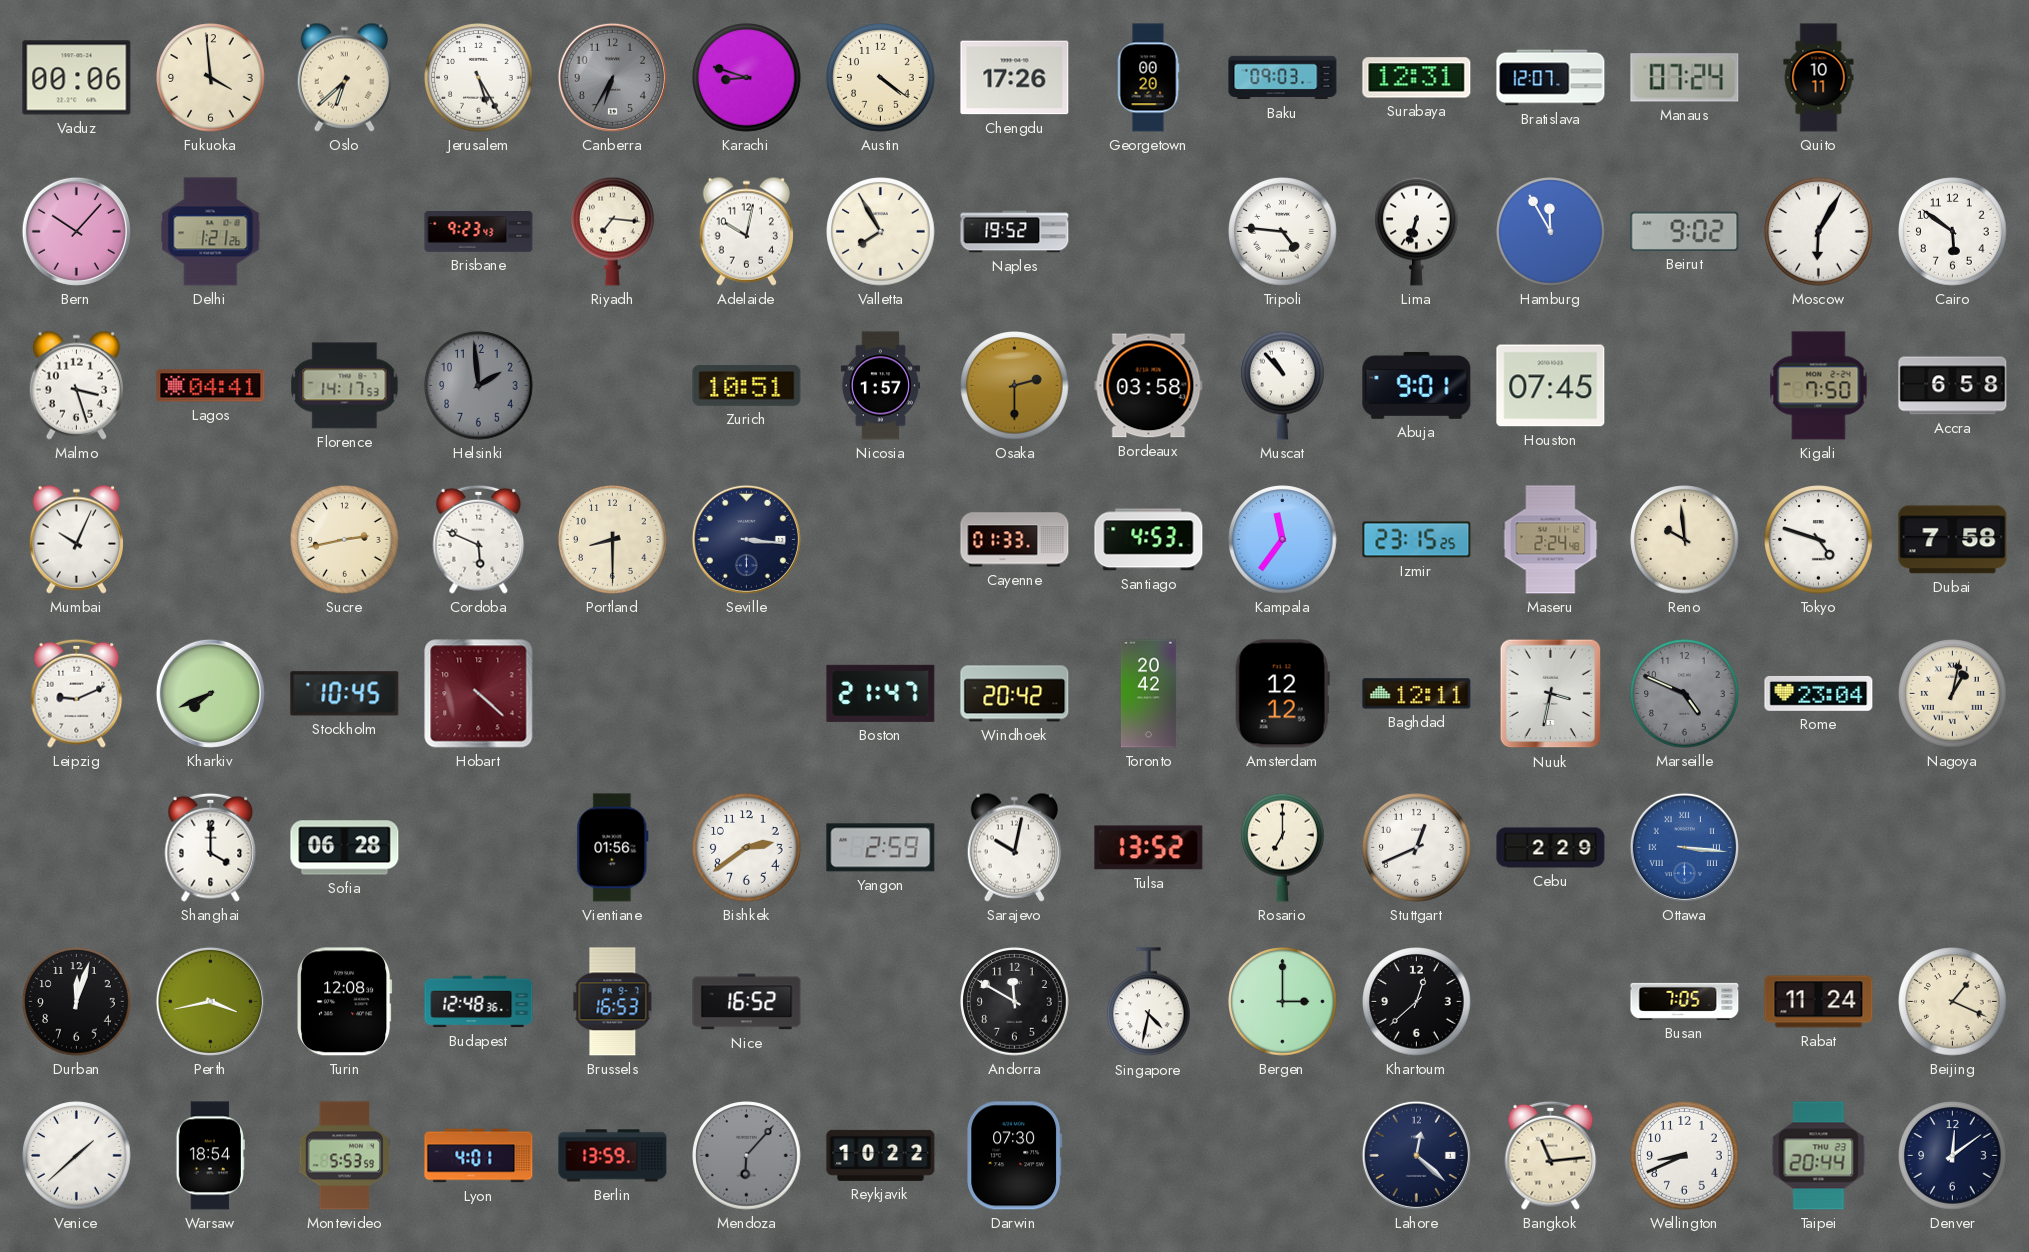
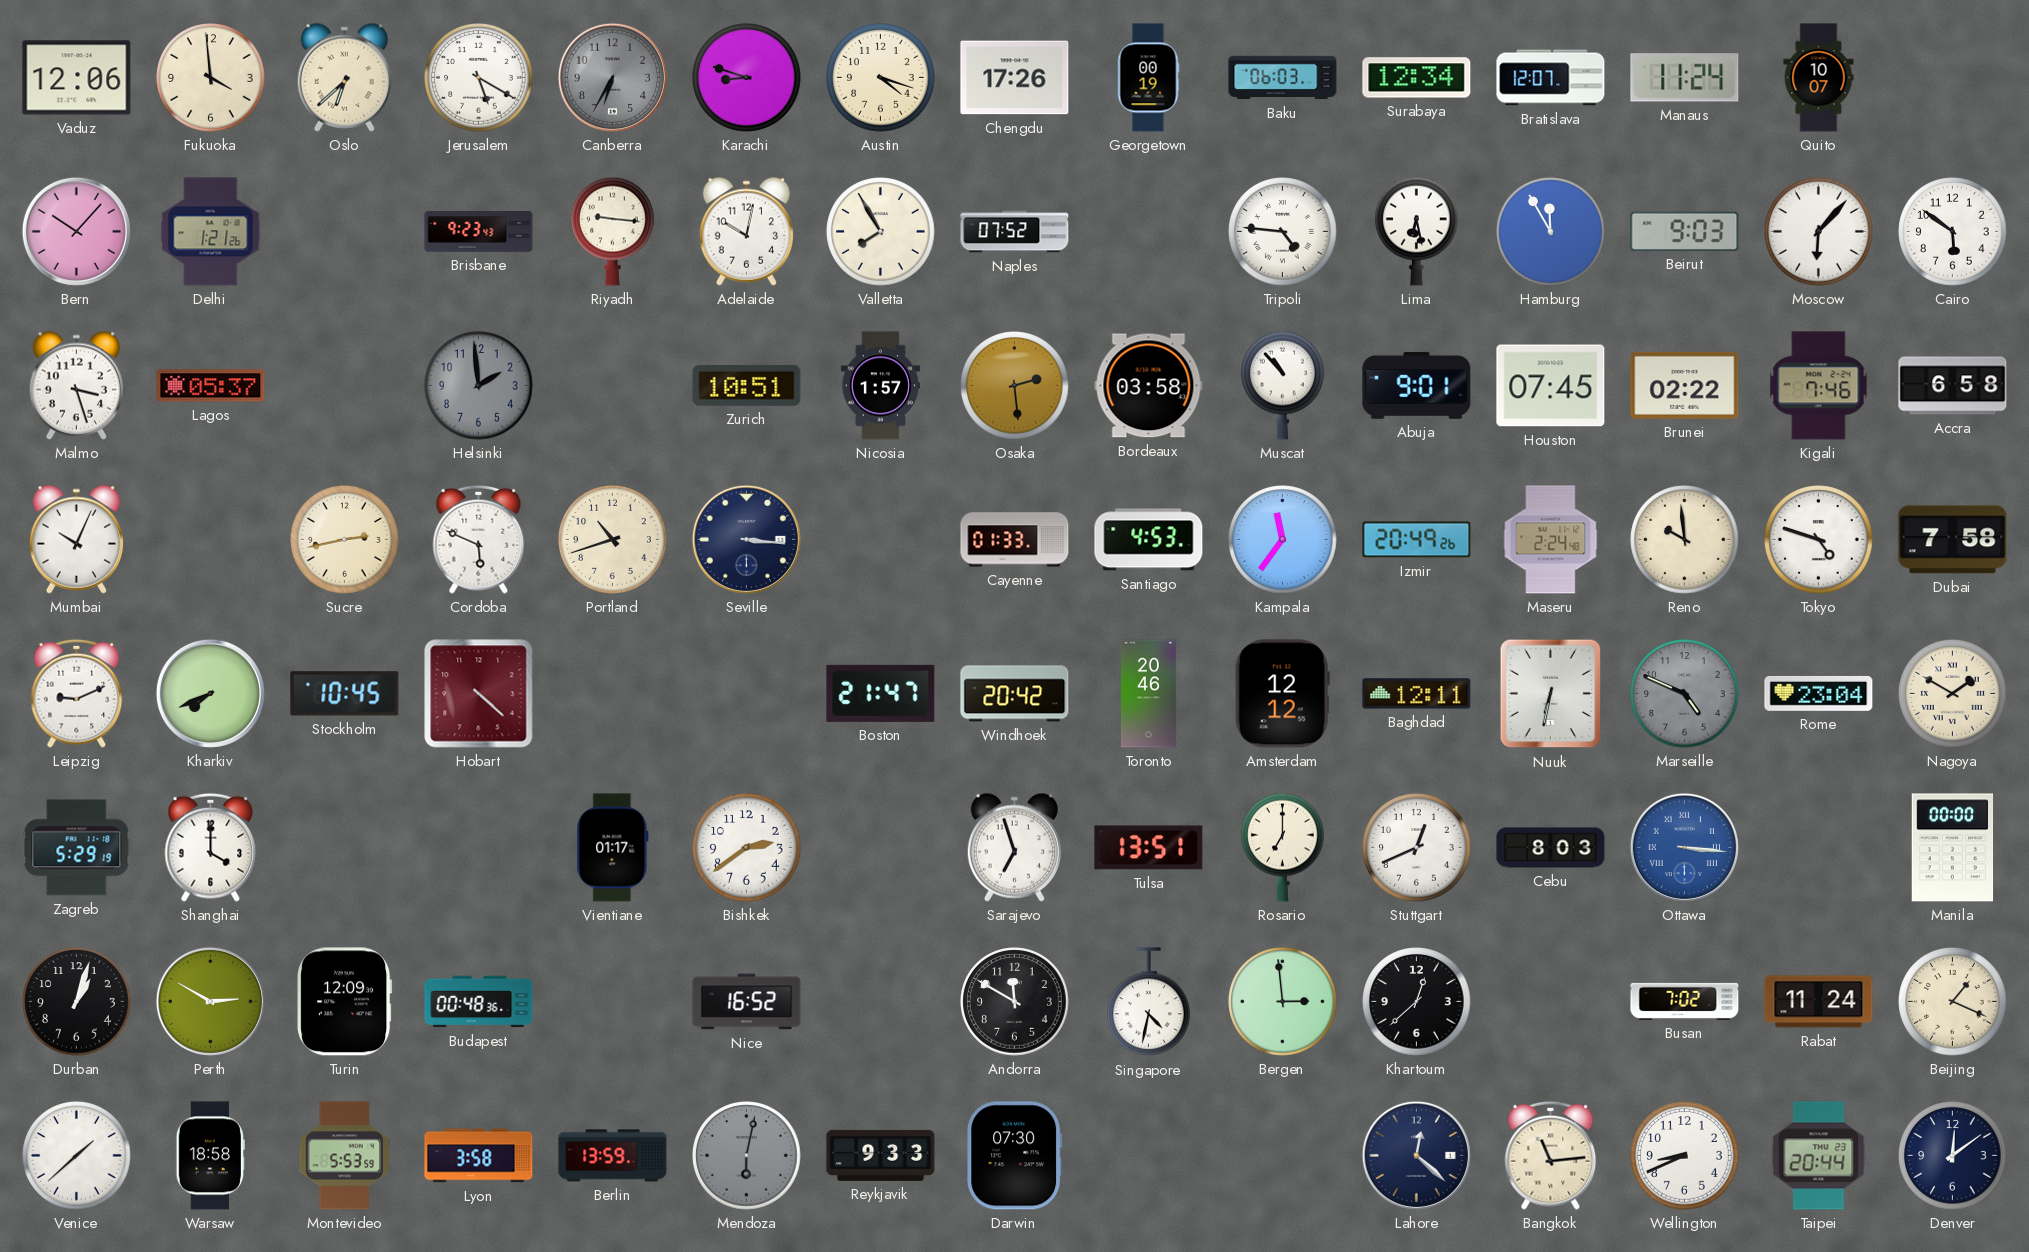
Vaduz: 00:06 -> 12:06 (77, 78)
Jerusalem: 5:25 -> 5:20 (479, 78)
Austin: 4:21 -> 4:18 (881, 78)
Georgetown: 00:20 -> 00:19 (1148, 78)
Baku: 09:03 -> 06:03 (1283, 78)
Surabaya: 12:31 -> 12:34 (1417, 78)
Manaus: 07:24 -> 11:24 (1685, 78)
Quito: 10:11 -> 10:07 (1819, 78)
Riyadh: 7:16 -> 9:16 (613, 231)
Naples: 19:52 -> 07:52 (1015, 232)
Lima: 6:33 -> 6:28 (1417, 231)
Beirut: 9:02 -> 9:03 (1685, 231)
Moscow: 6:05 -> 6:07 (1819, 232)
Lagos: 04:41 -> 05:37 (211, 386)
Florence: 14:17 -> none (345, 386)
Osaka: 2:30 -> 2:29 (1015, 386)
Brunei: none -> 02:22 (1685, 385)
Kigali: 7:50 -> 7:46 (1819, 386)
Portland: 8:30 -> 10:42 (613, 540)
Izmir: 23:15 -> 20:49 (1417, 540)
Toronto: 20:42 -> 20:46 (1148, 694)
Nuuk: 3:32 -> 6:32 (1551, 694)
Nagoya: 1:02 -> 1:50 (1953, 694)
Zagreb: none -> 5:29 (77, 848)
Sofia: 06:28 -> none (345, 848)
Vientiane: 01:56 -> 01:17 (613, 848)
Yangon: 2:59 -> none (881, 848)
Sarajevo: 10:02 -> 6:57 (1014, 847)
Tulsa: 13:52 -> 13:51 (1149, 848)
Cebu: 2:29 -> 8:03 (1551, 848)
Manila: none -> 00:00 (1953, 848)
Durban: 12:03 -> 1:03 (77, 1002)
Perth: 3:43 -> 2:50 (210, 1001)
Turin: 12:08 -> 12:09 (345, 1002)
Budapest: 12:48 -> 00:48 (479, 1002)
Brussels: 16:53 -> none (613, 1002)
Bergen: 3:00 -> 2:59 (1283, 1002)
Busan: 7:05 -> 7:02 (1685, 1001)
Warsaw: 18:54 -> 18:58 (210, 1156)
Lyon: 4:01 -> 3:58 (479, 1156)
Mendoza: 6:07 -> 6:02 (747, 1156)
Reykjavik: 10:22 -> 9:33 (881, 1155)
